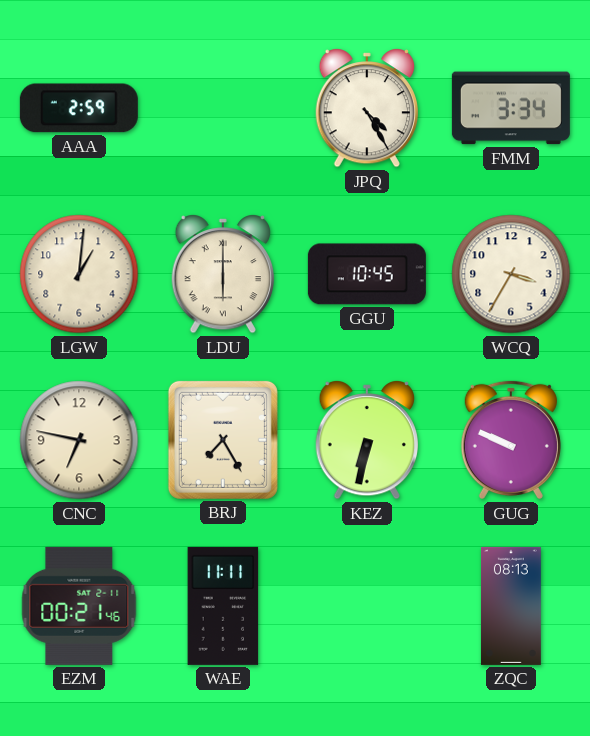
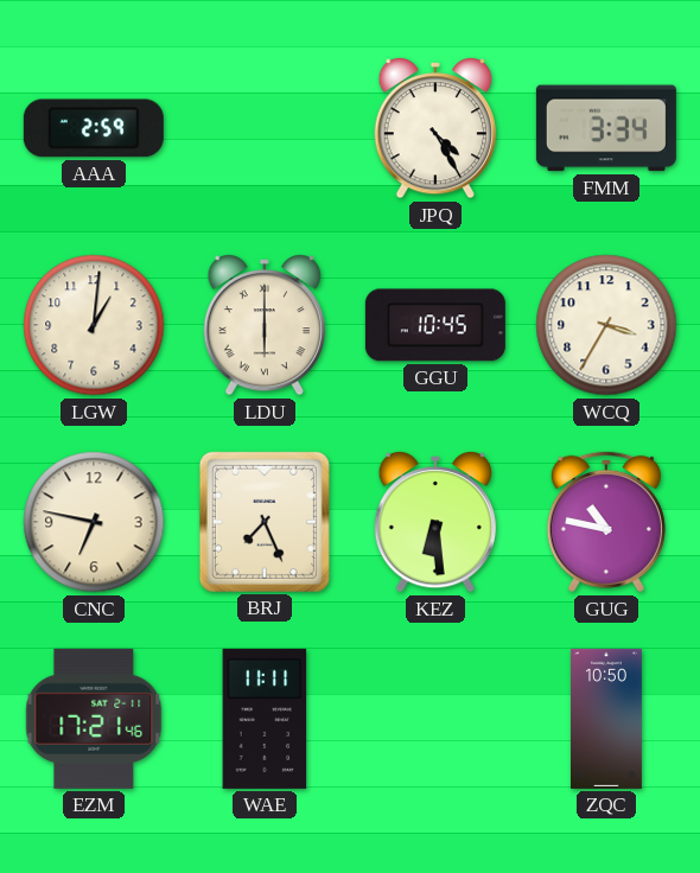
BRJ: 7:25 -> 7:26 (265, 522)
KEZ: 6:32 -> 6:29 (434, 523)
GUG: 9:49 -> 10:47 (606, 522)
EZM: 00:21 -> 17:21 (94, 719)
ZQC: 08:13 -> 10:50 (606, 719)
